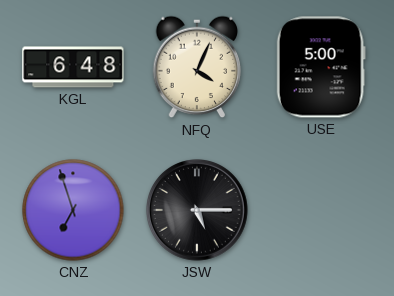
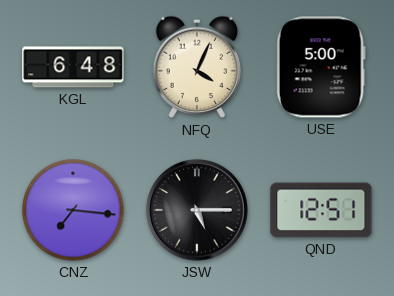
CNZ: 6:57 -> 7:16 (73, 210)
QND: none -> 12:51 (321, 210)
